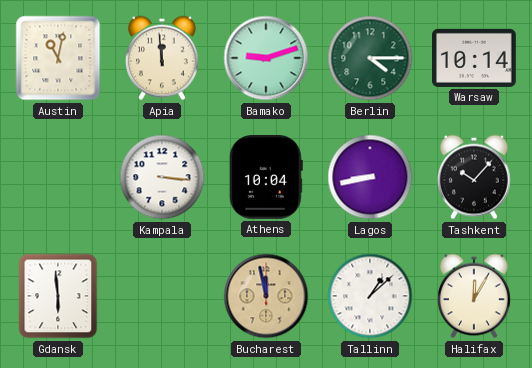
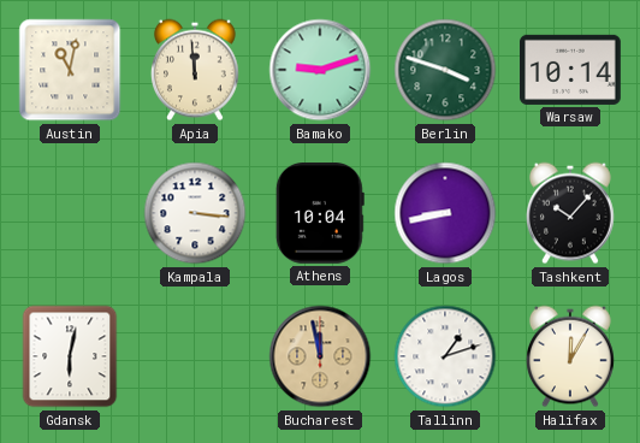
Berlin: 4:15 -> 3:48 (445, 70)
Gdansk: 5:59 -> 6:02 (70, 356)
Tallinn: 1:08 -> 1:12 (445, 356)
